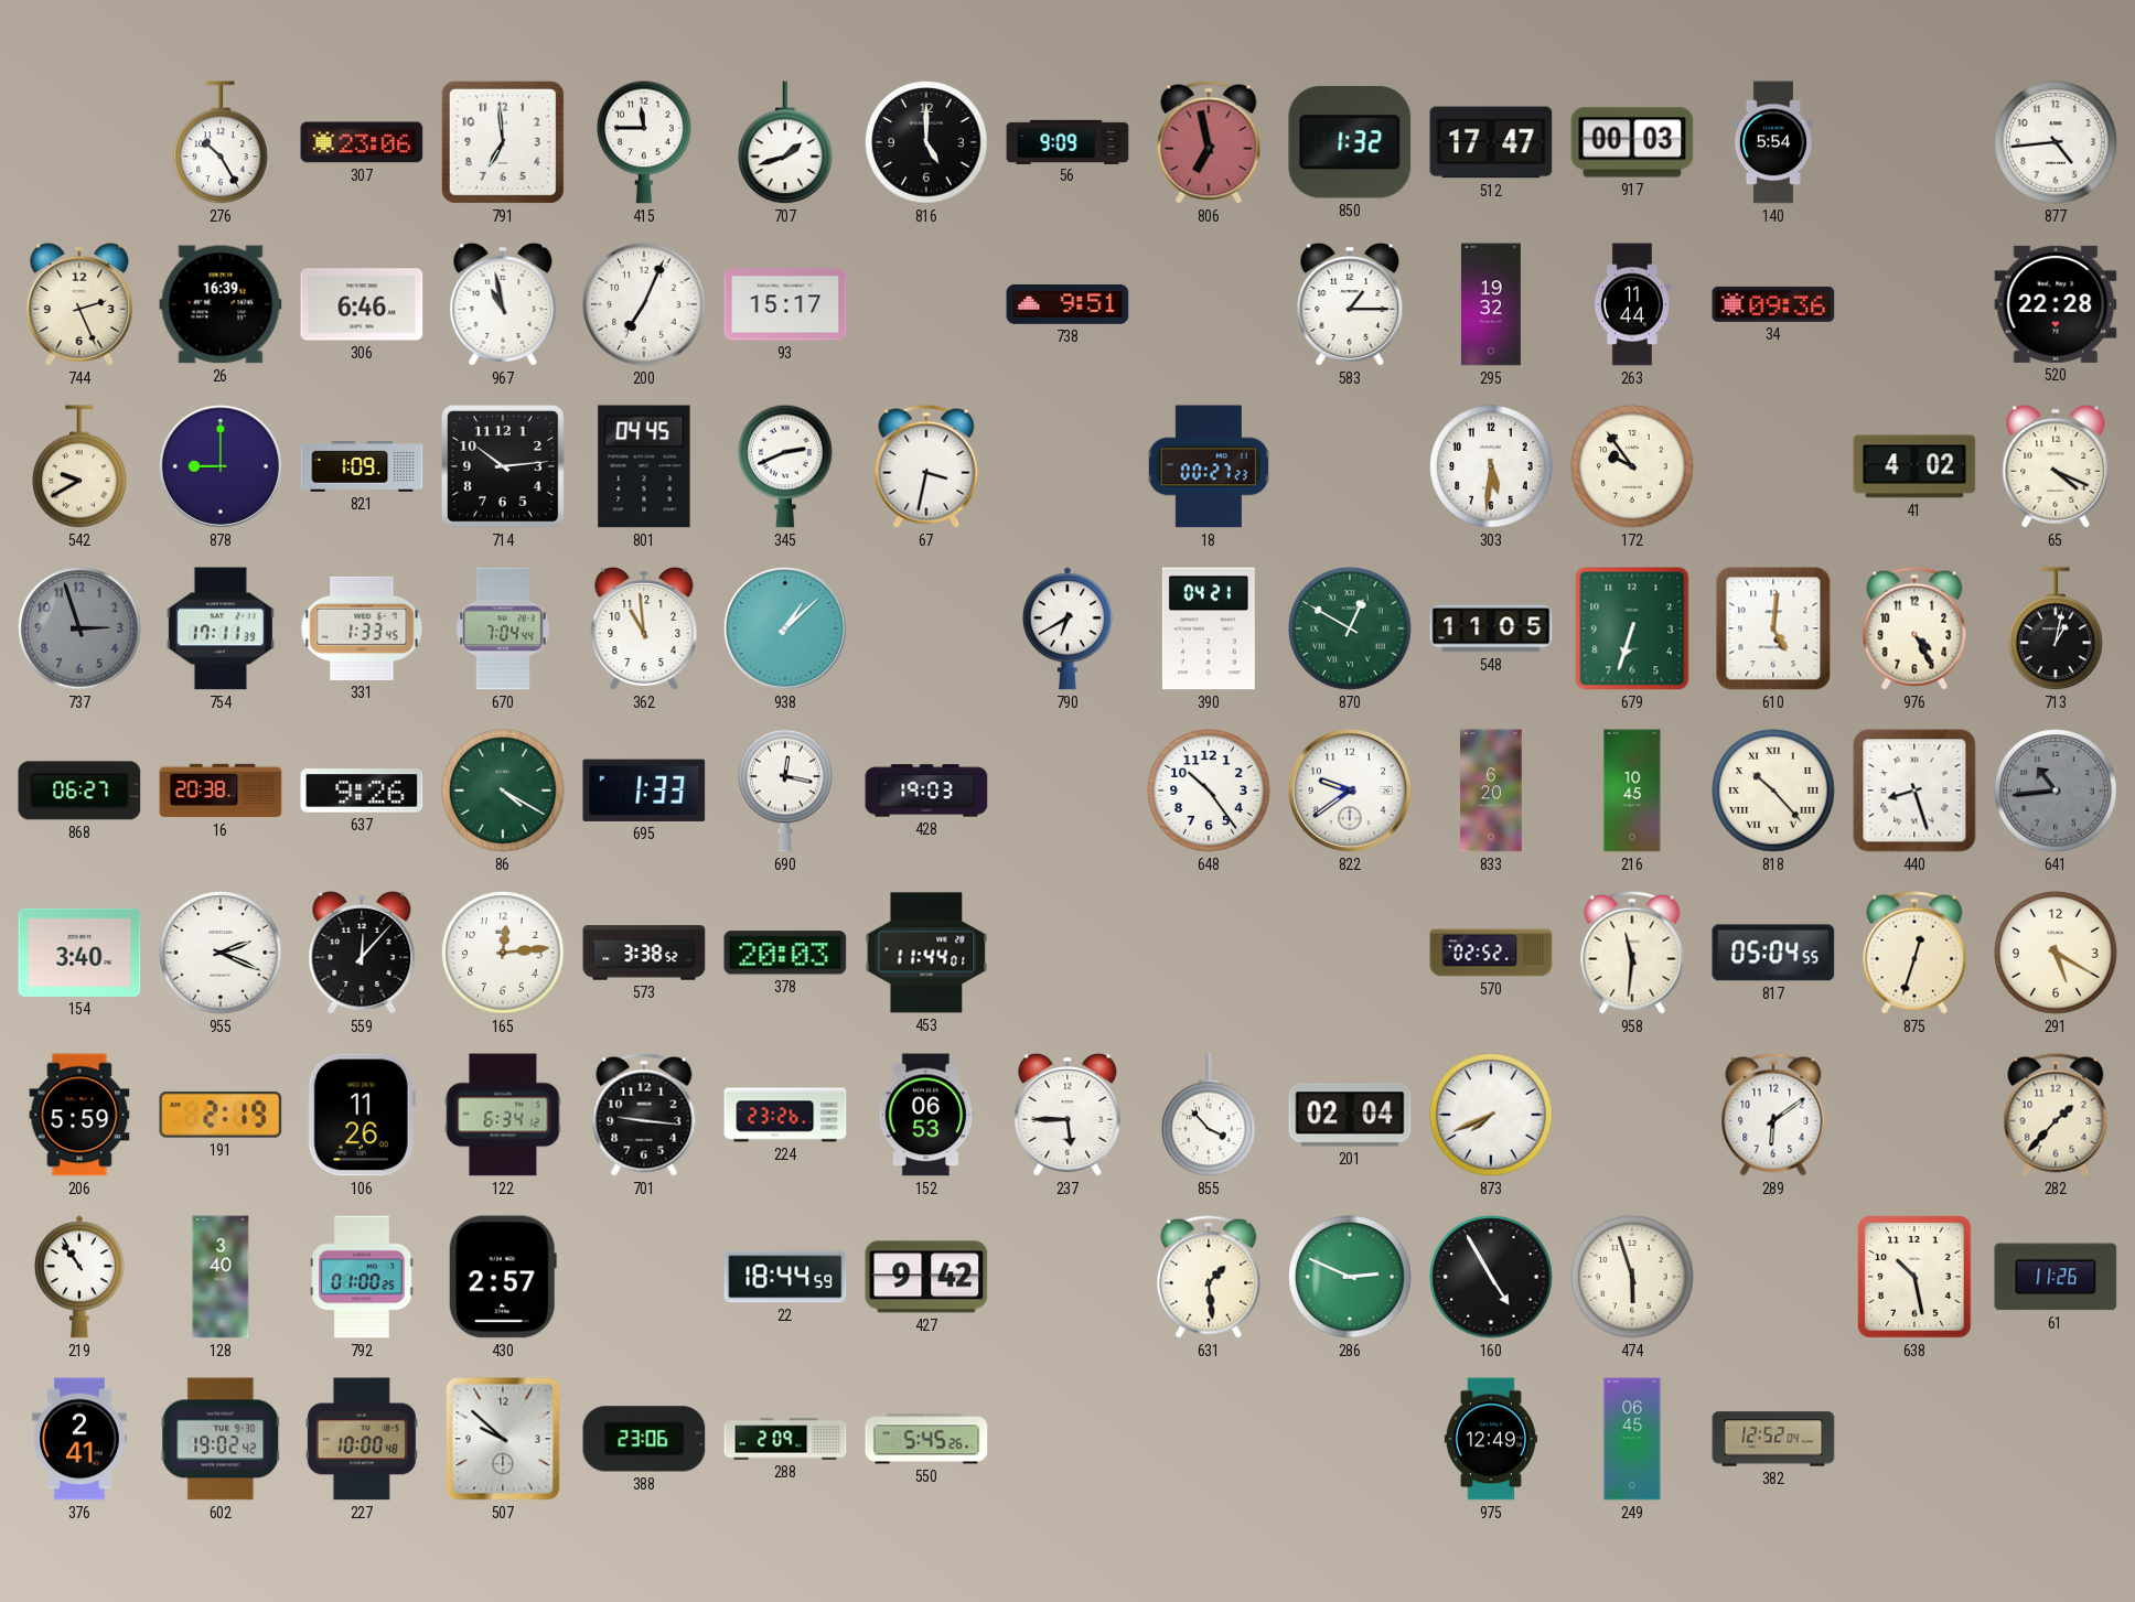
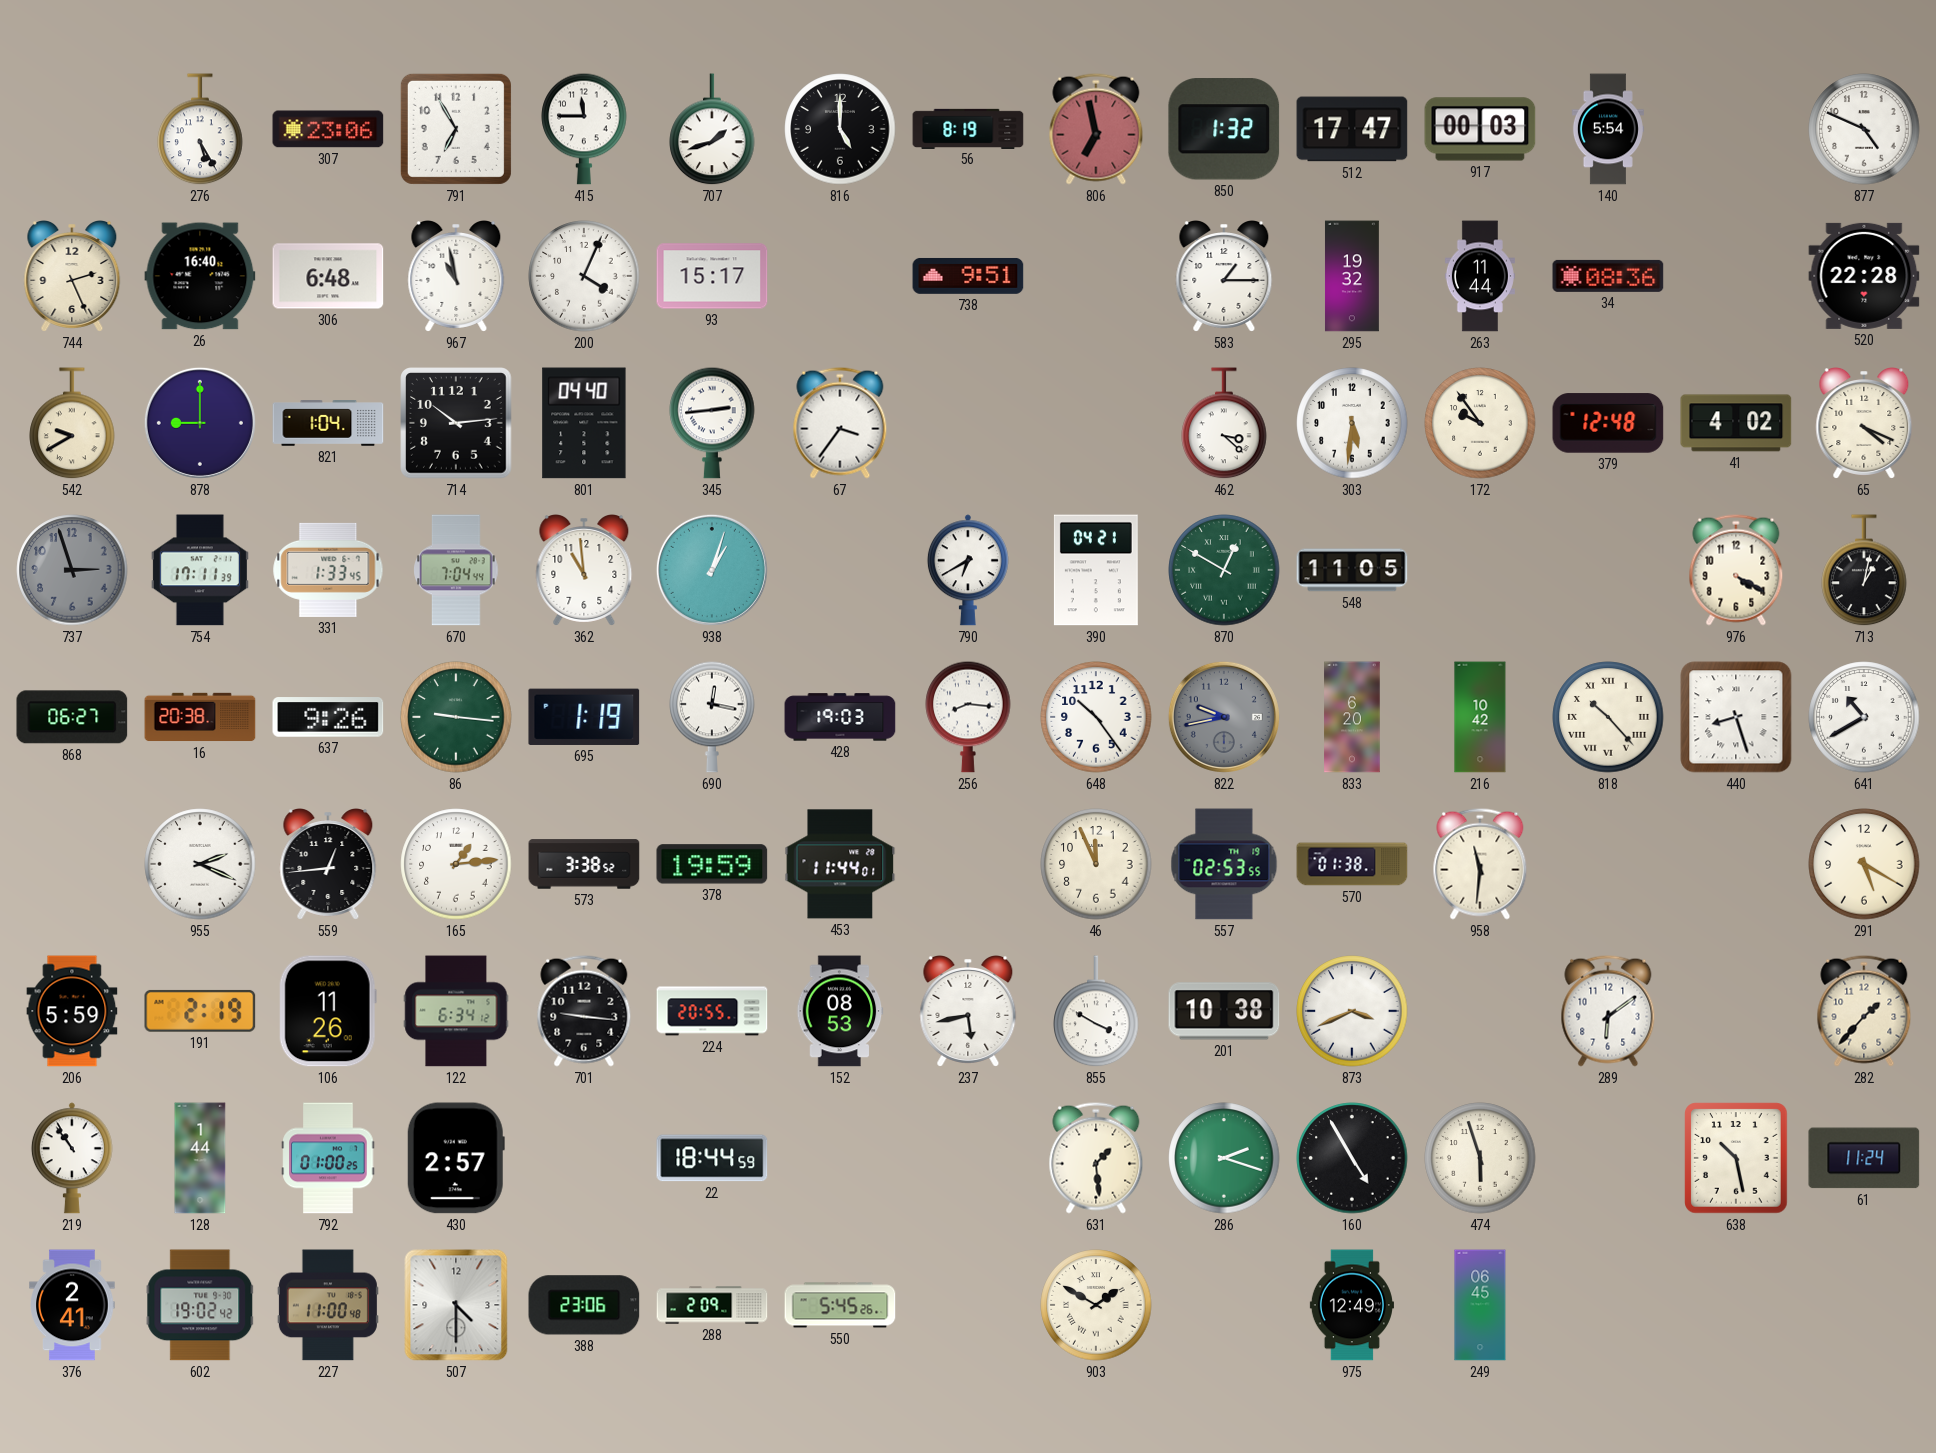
276: 10:25 -> 5:25 (200, 130)
791: 6:59 -> 6:55 (456, 129)
56: 9:09 -> 8:19 (968, 128)
877: 4:44 -> 4:49 (1864, 129)
26: 16:39 -> 16:40 (200, 276)
306: 6:46 -> 6:48 (328, 276)
200: 7:04 -> 4:04 (584, 276)
34: 09:36 -> 08:36 (1608, 276)
821: 1:09 -> 1:04 (328, 424)
801: 04:45 -> 04:40 (584, 423)
345: 2:41 -> 2:44 (712, 423)
67: 3:32 -> 3:36 (840, 423)
18: 00:27 -> none (1209, 466)
462: none -> 3:22 (1224, 424)
379: none -> 12:48 (1608, 423)
938: 1:08 -> 1:03 (712, 570)
679: 6:33 -> none (1632, 628)
610: 5:01 -> none (1773, 628)
976: 4:25 -> 4:20 (1736, 570)
86: 4:20 -> 9:16 (456, 717)
695: 1:33 -> 1:19 (584, 717)
256: none -> 8:16 (968, 717)
822: 9:39 -> 9:43 (1224, 717)
822 dial: white -> grey (1224, 717)
216: 10:45 -> 10:42 (1480, 717)
641: 10:44 -> 10:40 (1864, 717)
641 dial: grey -> white (1864, 717)
154: 3:40 -> none (79, 953)
559: 12:07 -> 12:44 (328, 865)
165: 12:14 -> 1:14 (456, 864)
378: 20:03 -> 19:59 (712, 864)
46: none -> 11:56 (1096, 864)
557: none -> 02:53 (1224, 864)
570: 02:52 -> 01:38 (1352, 864)
817: 05:04 -> none (1773, 953)
875: 12:33 -> none (1914, 953)
224: 23:26 -> 20:55 (712, 1011)
152: 06:53 -> 08:53 (840, 1011)
237: 5:45 -> 5:43 (968, 1012)
855: 3:53 -> 3:50 (1096, 1012)
201: 02:04 -> 10:38 (1224, 1011)
873: 7:41 -> 3:41 (1352, 1011)
128: 3:40 -> 1:44 (200, 1158)
427: 9:42 -> none (926, 1277)
286: 2:49 -> 2:18 (1224, 1158)
61: 11:26 -> 11:24 (1864, 1158)
227: 10:00 -> 11:00 (328, 1305)
507: 9:52 -> 4:30 (456, 1305)
903: none -> 1:50 (1096, 1305)
382: 12:52 -> none (1773, 1439)
